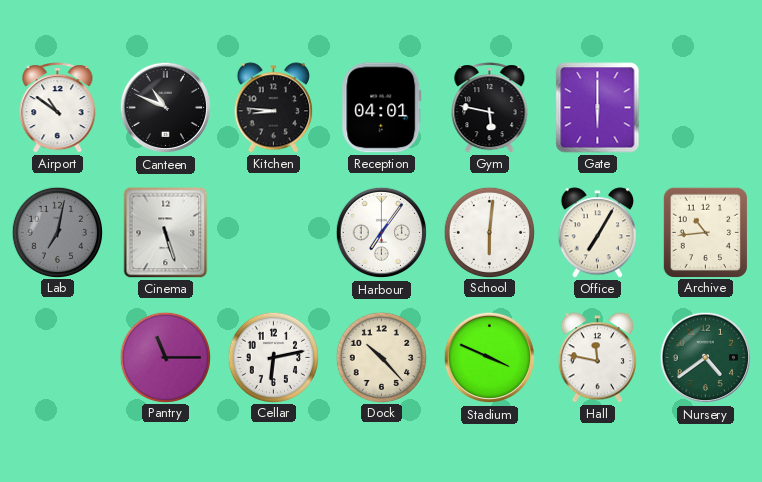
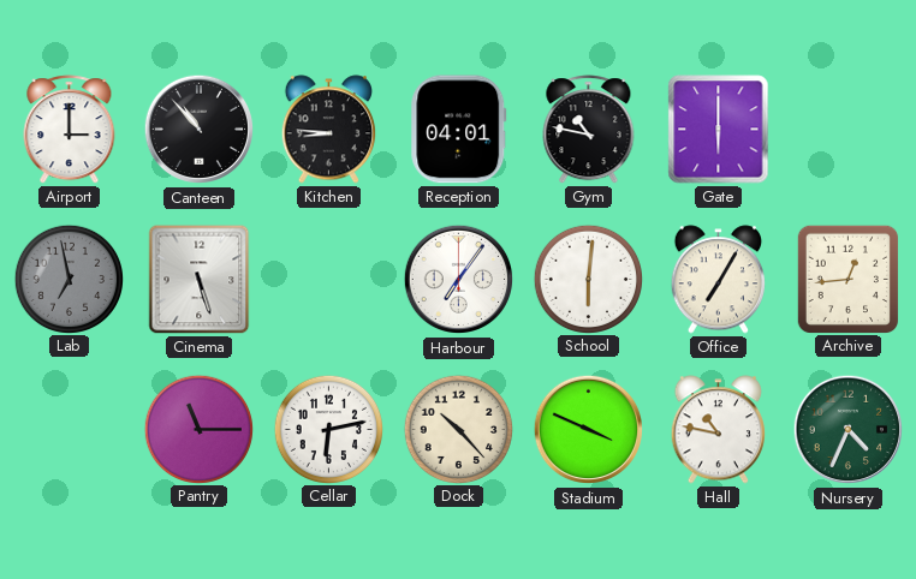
Airport: 10:51 -> 3:00 (70, 130)
Canteen: 10:49 -> 10:53 (200, 130)
Gym: 5:47 -> 10:47 (589, 130)
Lab: 7:02 -> 6:58 (69, 279)
Archive: 10:44 -> 12:44 (847, 279)
Hall: 11:47 -> 10:47 (719, 430)
Nursery: 4:39 -> 4:34 (849, 430)
